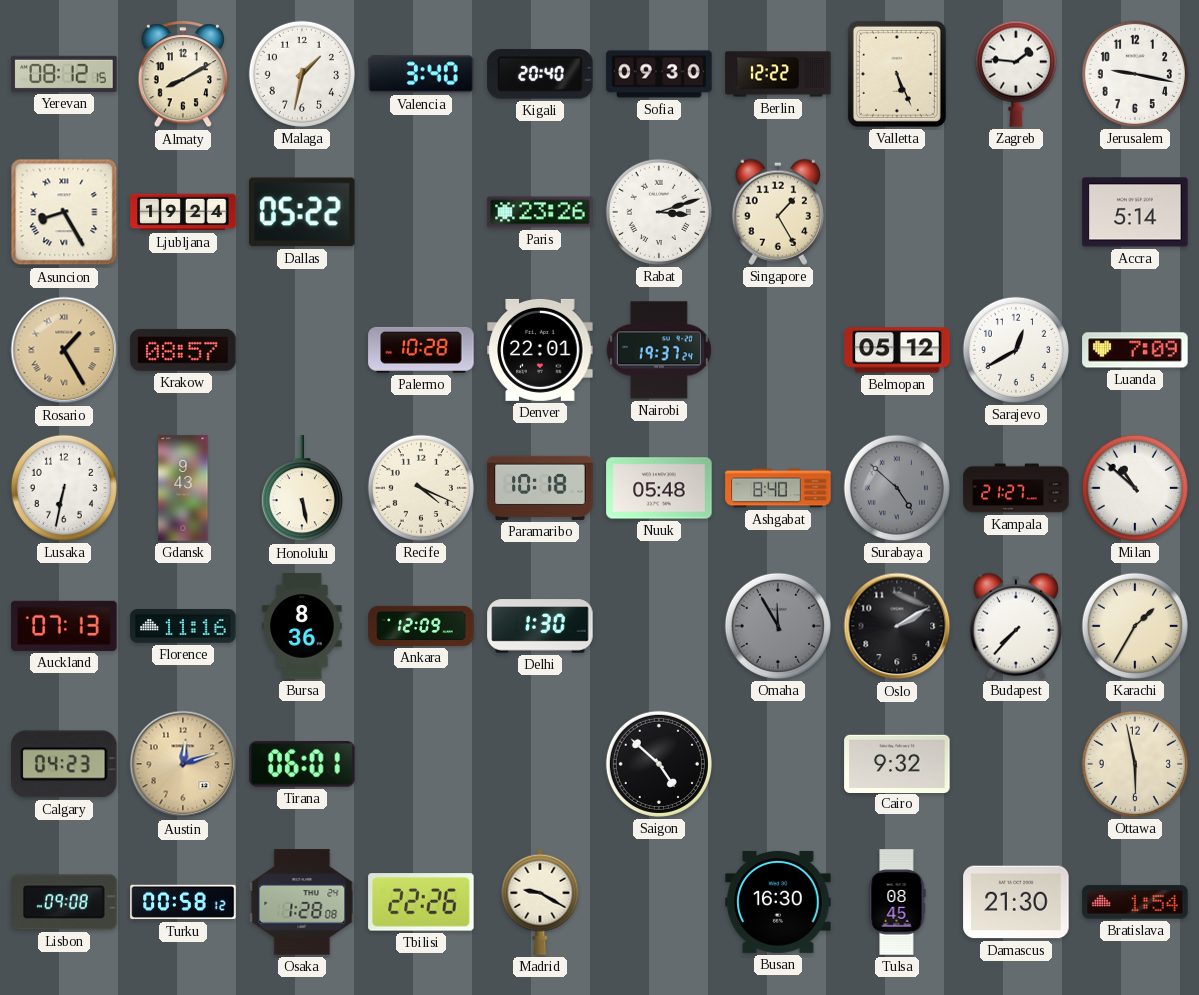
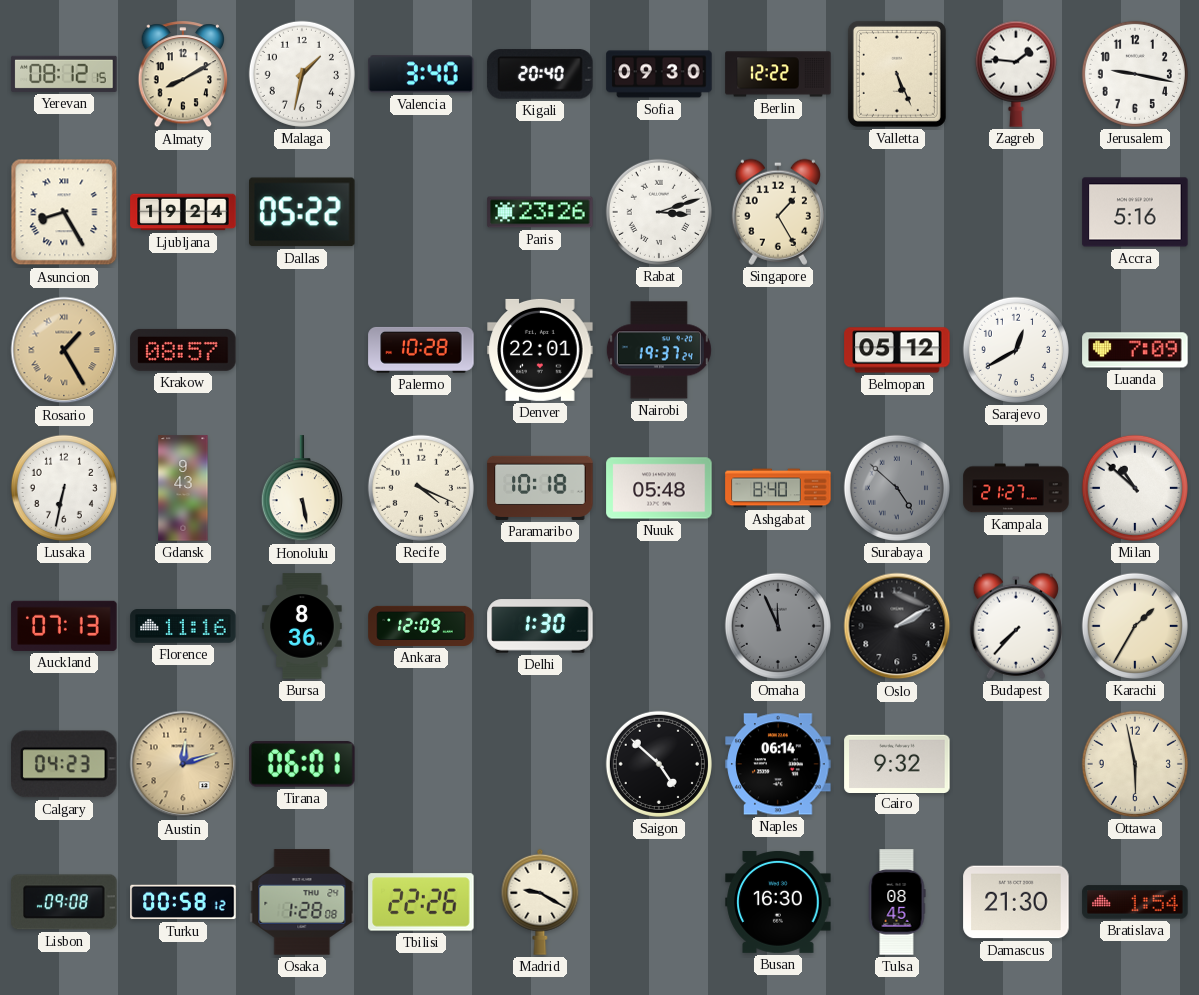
Accra: 5:14 -> 5:16 (1135, 212)
Omaha: 11:55 -> 11:56 (778, 626)
Naples: none -> 06:14 (778, 764)
